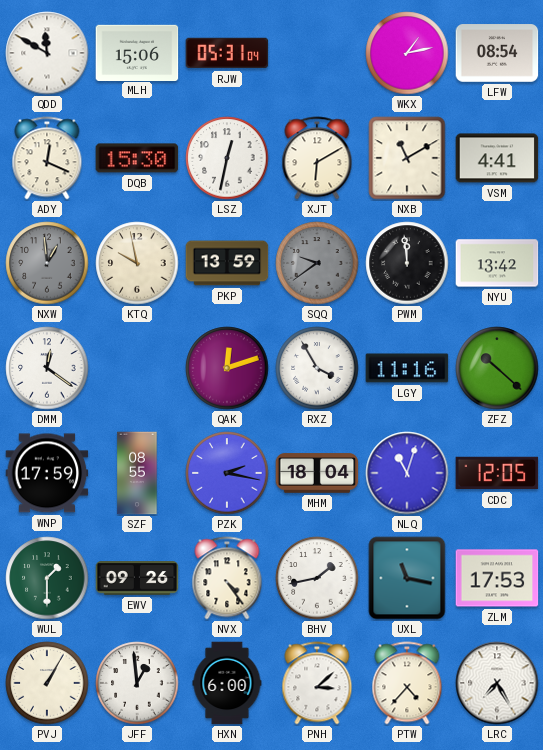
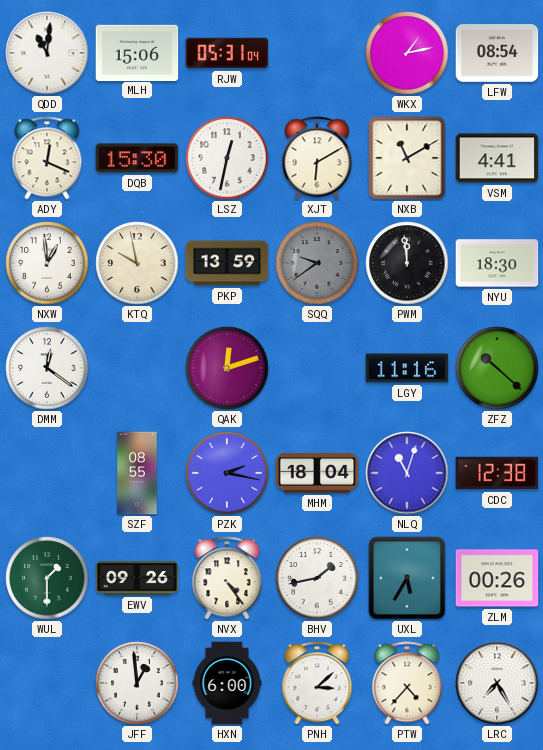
QDD: 11:50 -> 11:01 (47, 53)
NXW dial: grey -> white (47, 263)
NYU: 13:42 -> 18:30 (497, 263)
RXZ: 3:55 -> none (317, 368)
WNP: 17:59 -> none (47, 473)
CDC: 12:05 -> 12:38 (497, 473)
UXL: 11:17 -> 5:35 (407, 578)
ZLM: 17:53 -> 00:26 (497, 578)
PVJ: 1:05 -> none (47, 683)
